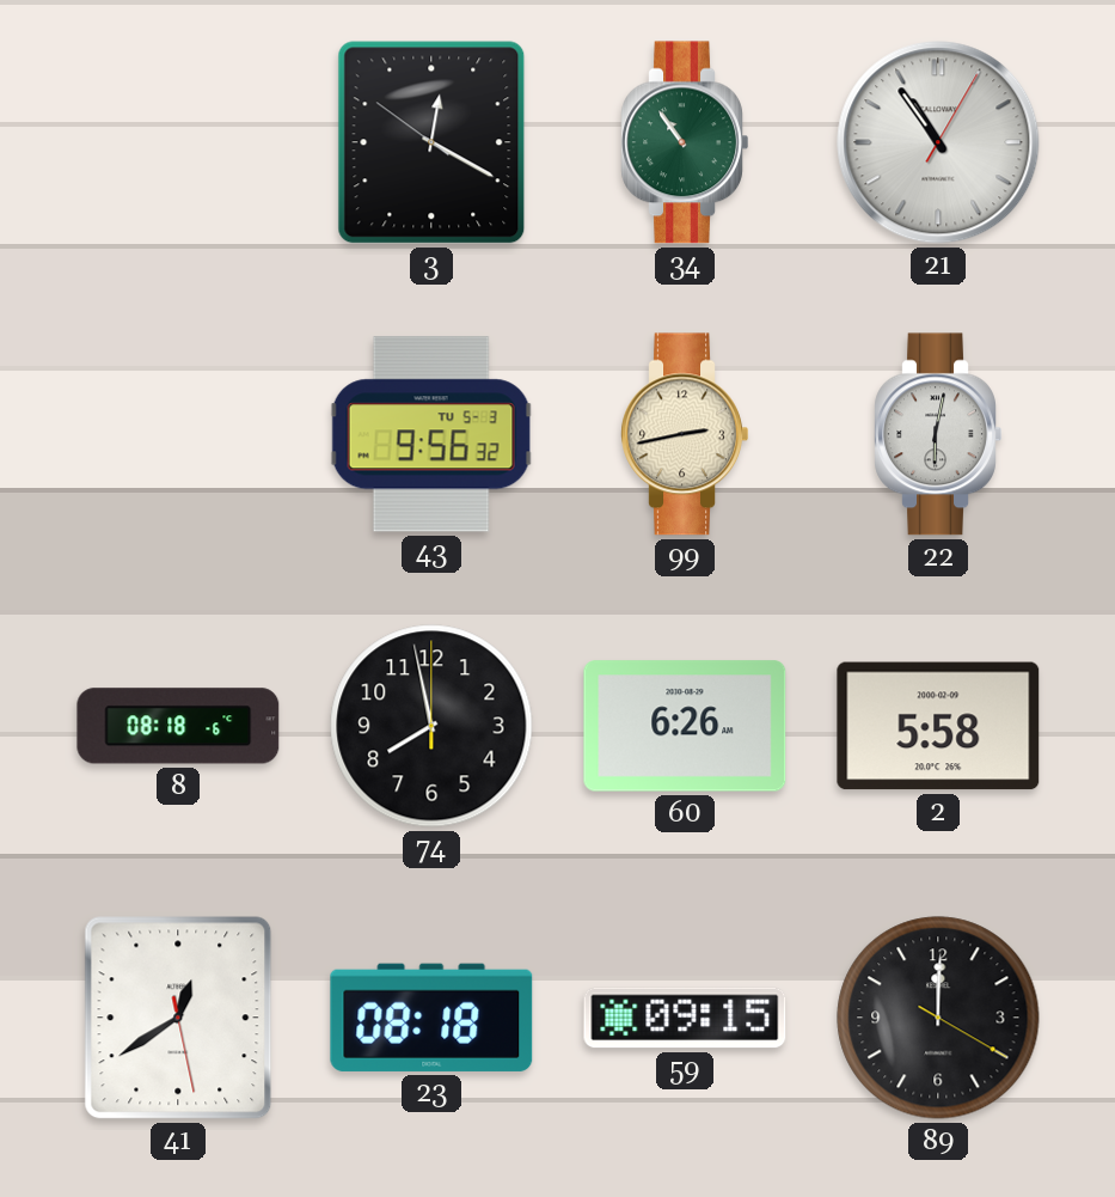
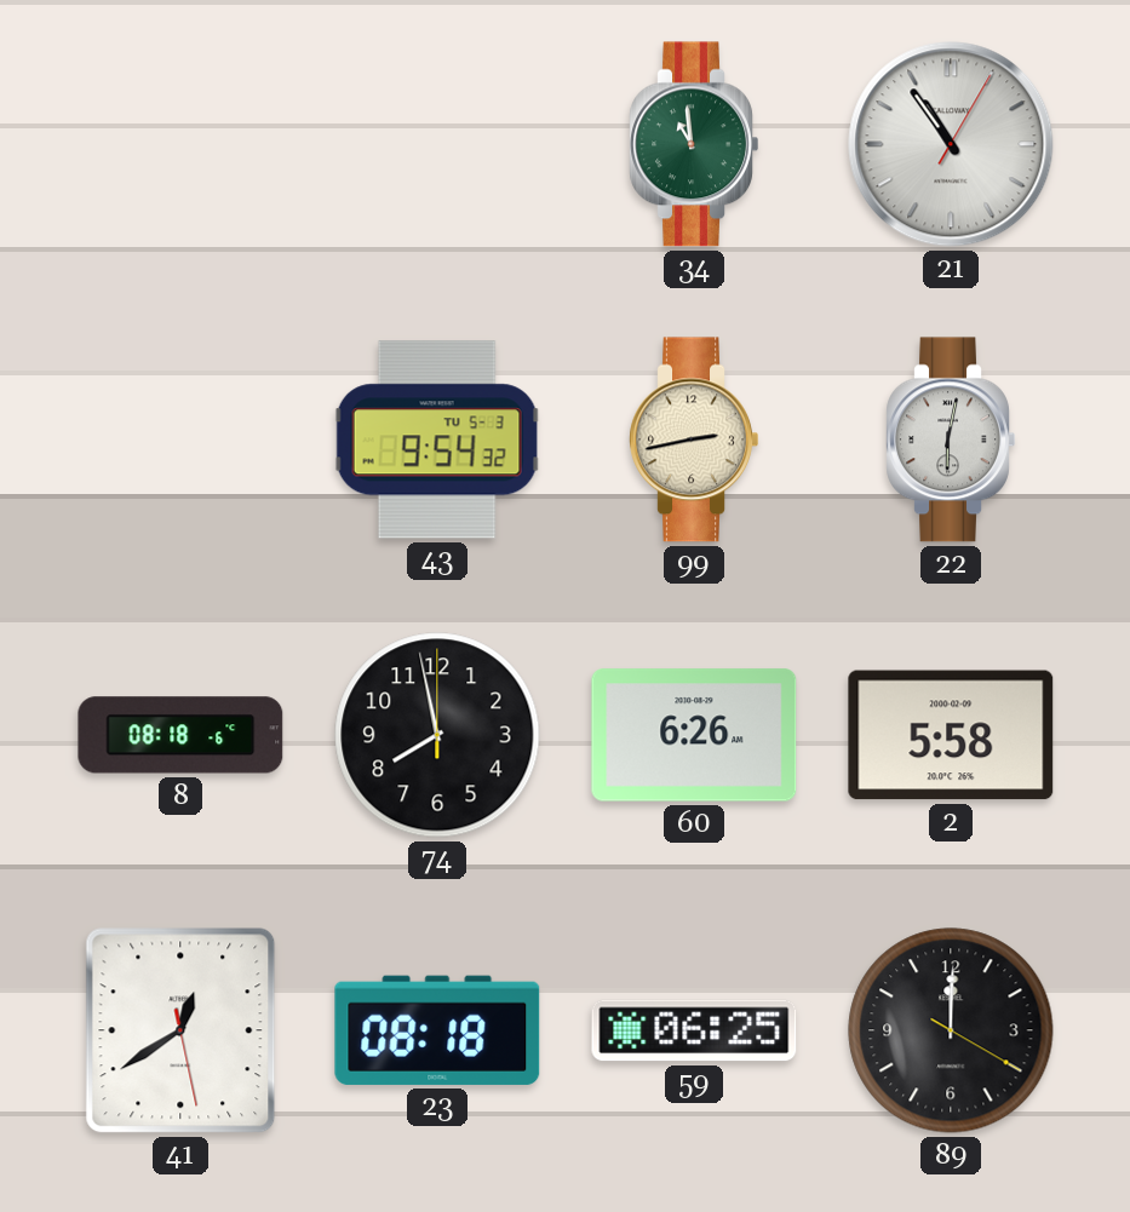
3: 12:19 -> none (431, 142)
34: 10:54 -> 10:59 (694, 144)
43: 9:56 -> 9:54 (437, 440)
59: 09:15 -> 06:25 (694, 1030)
